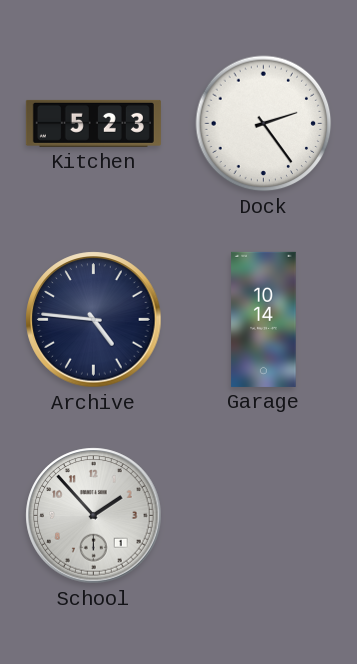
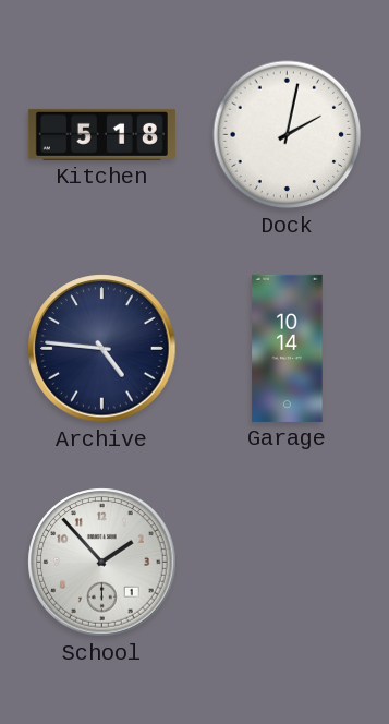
Kitchen: 5:23 -> 5:18 (101, 134)
Dock: 2:24 -> 2:02 (288, 135)
